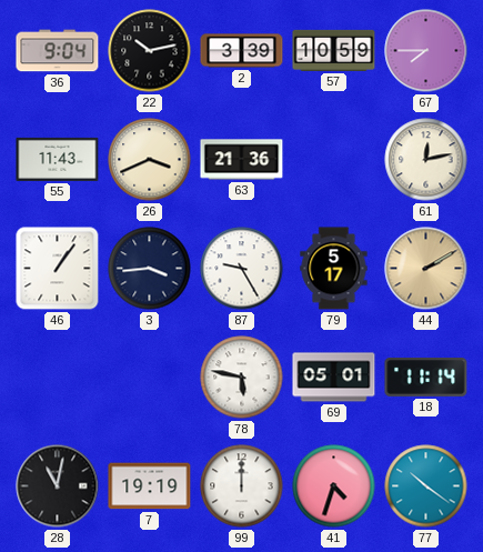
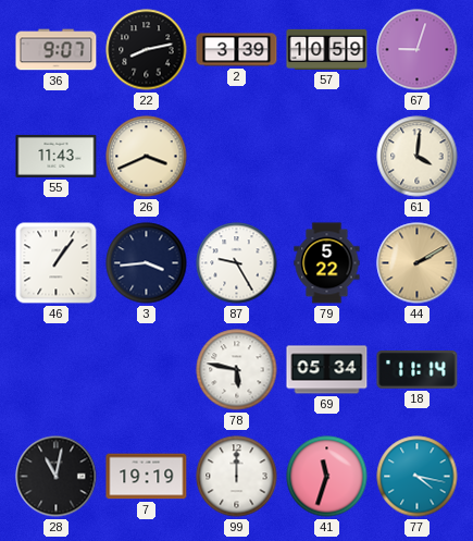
36: 9:04 -> 9:07 (57, 50)
22: 10:13 -> 8:13 (147, 50)
67: 7:45 -> 9:03 (418, 50)
63: 21:36 -> none (242, 160)
61: 12:13 -> 4:01 (418, 157)
79: 5:17 -> 5:22 (327, 263)
69: 05:01 -> 05:34 (327, 370)
41: 4:33 -> 11:33 (327, 477)
77: 10:21 -> 4:17 (418, 477)
